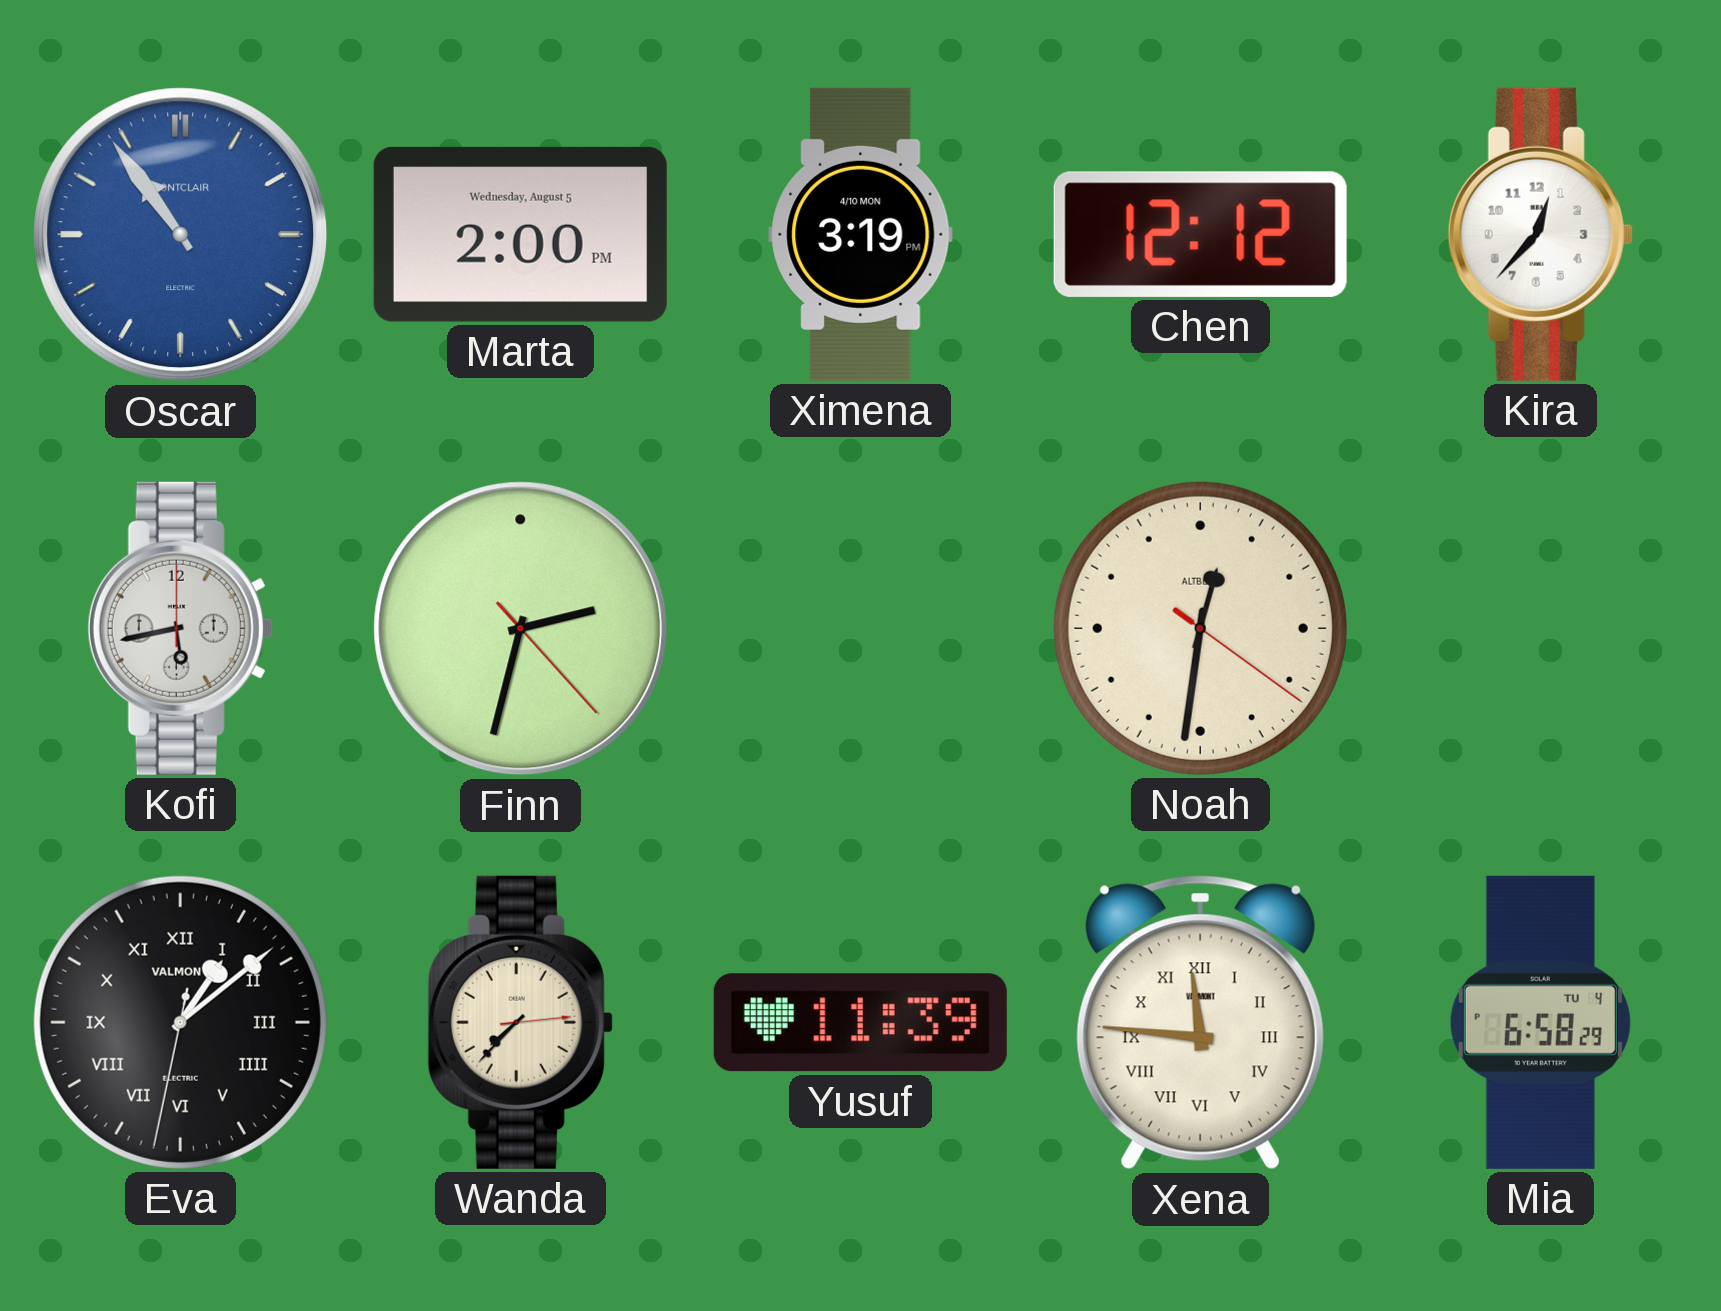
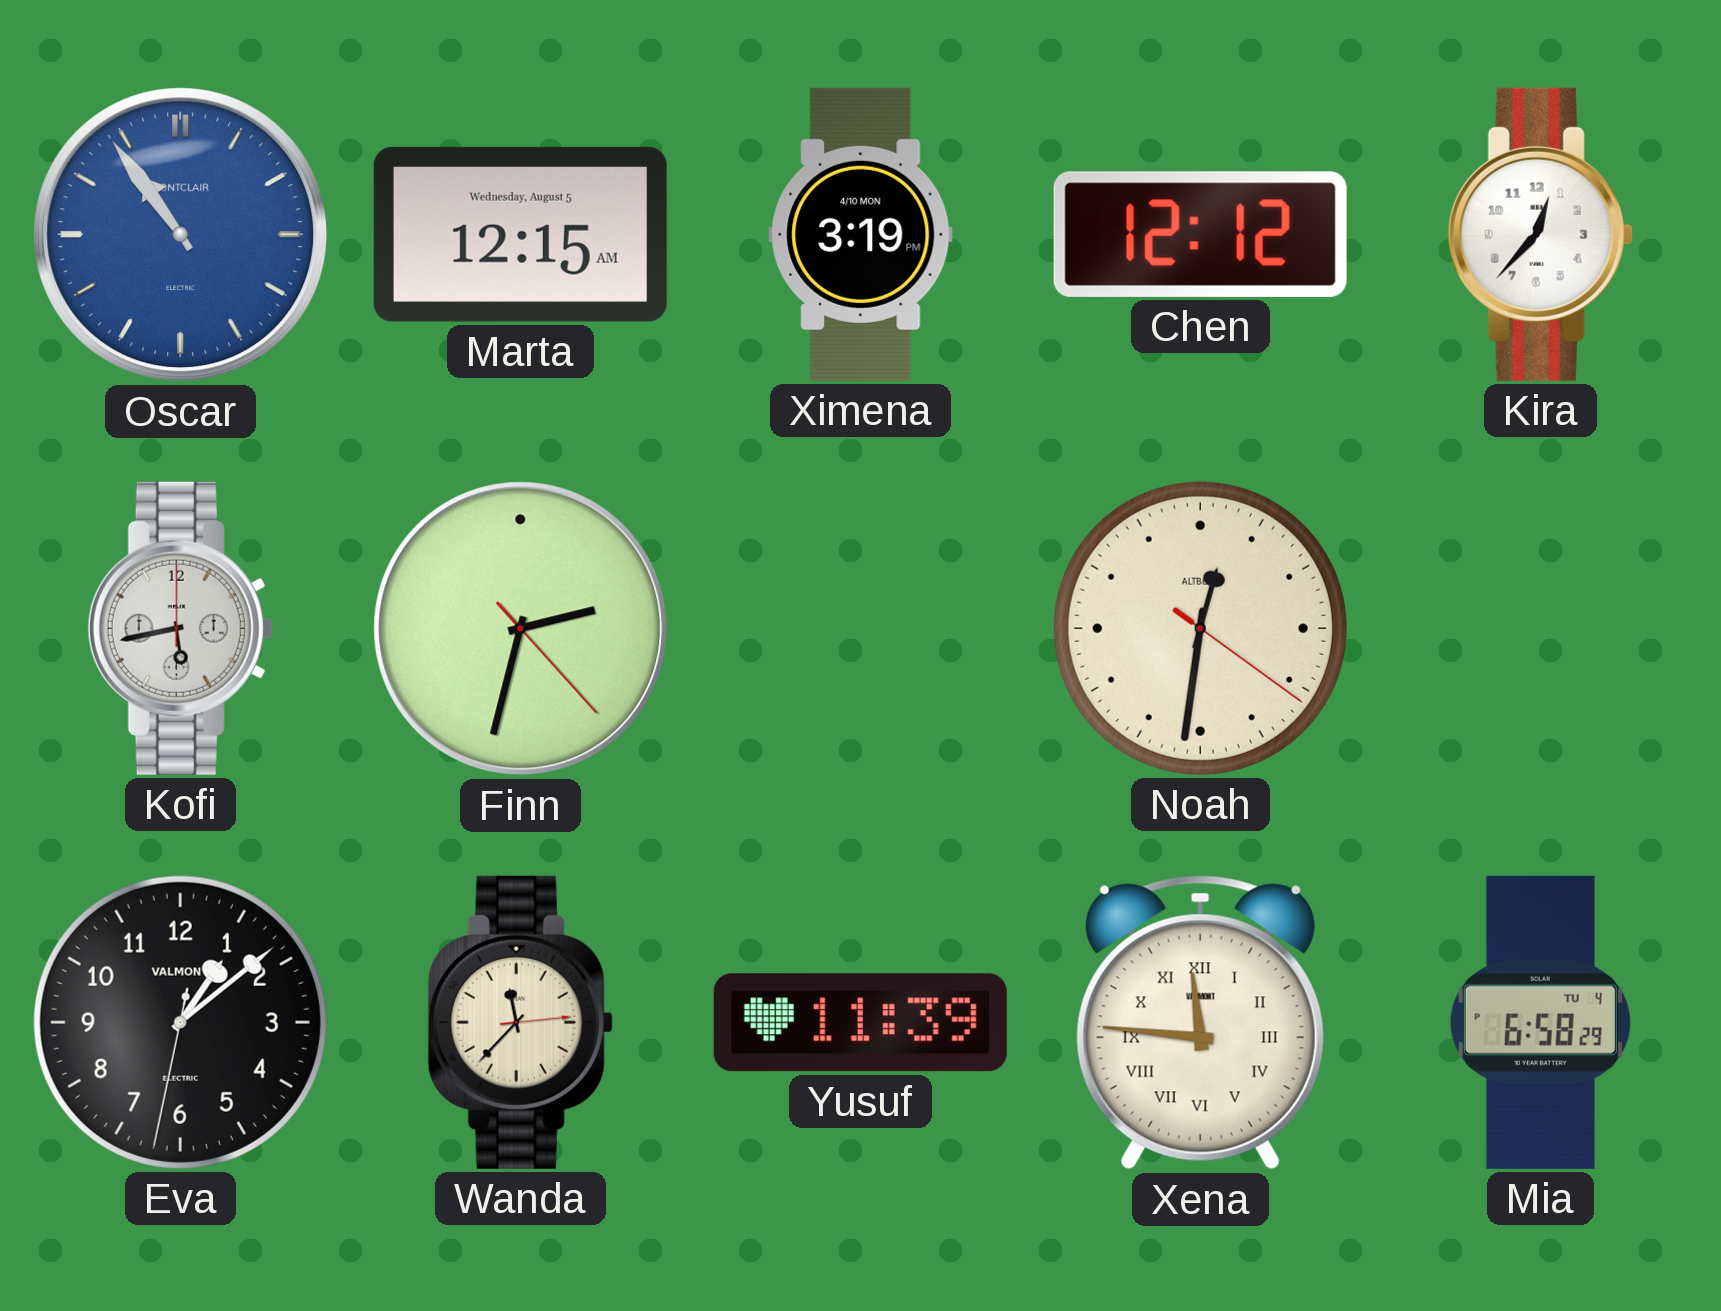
Marta: 2:00 -> 12:15 (520, 234)
Eva numerals: Roman -> Arabic (180, 1022)
Wanda: 7:37 -> 11:37 (520, 1022)
